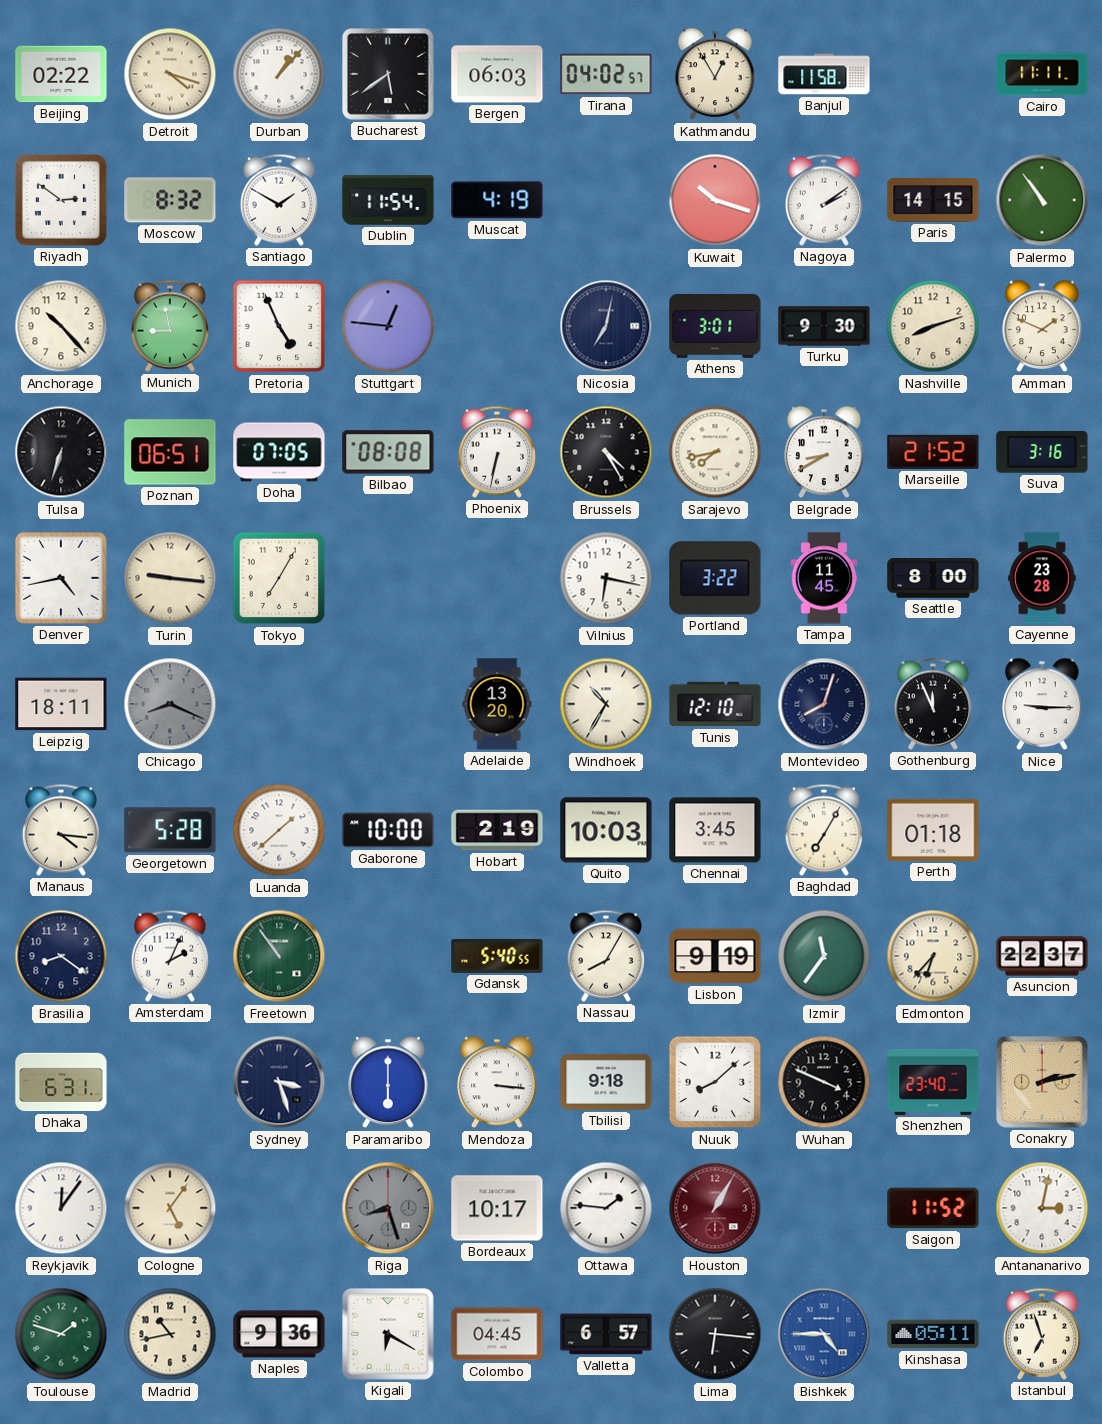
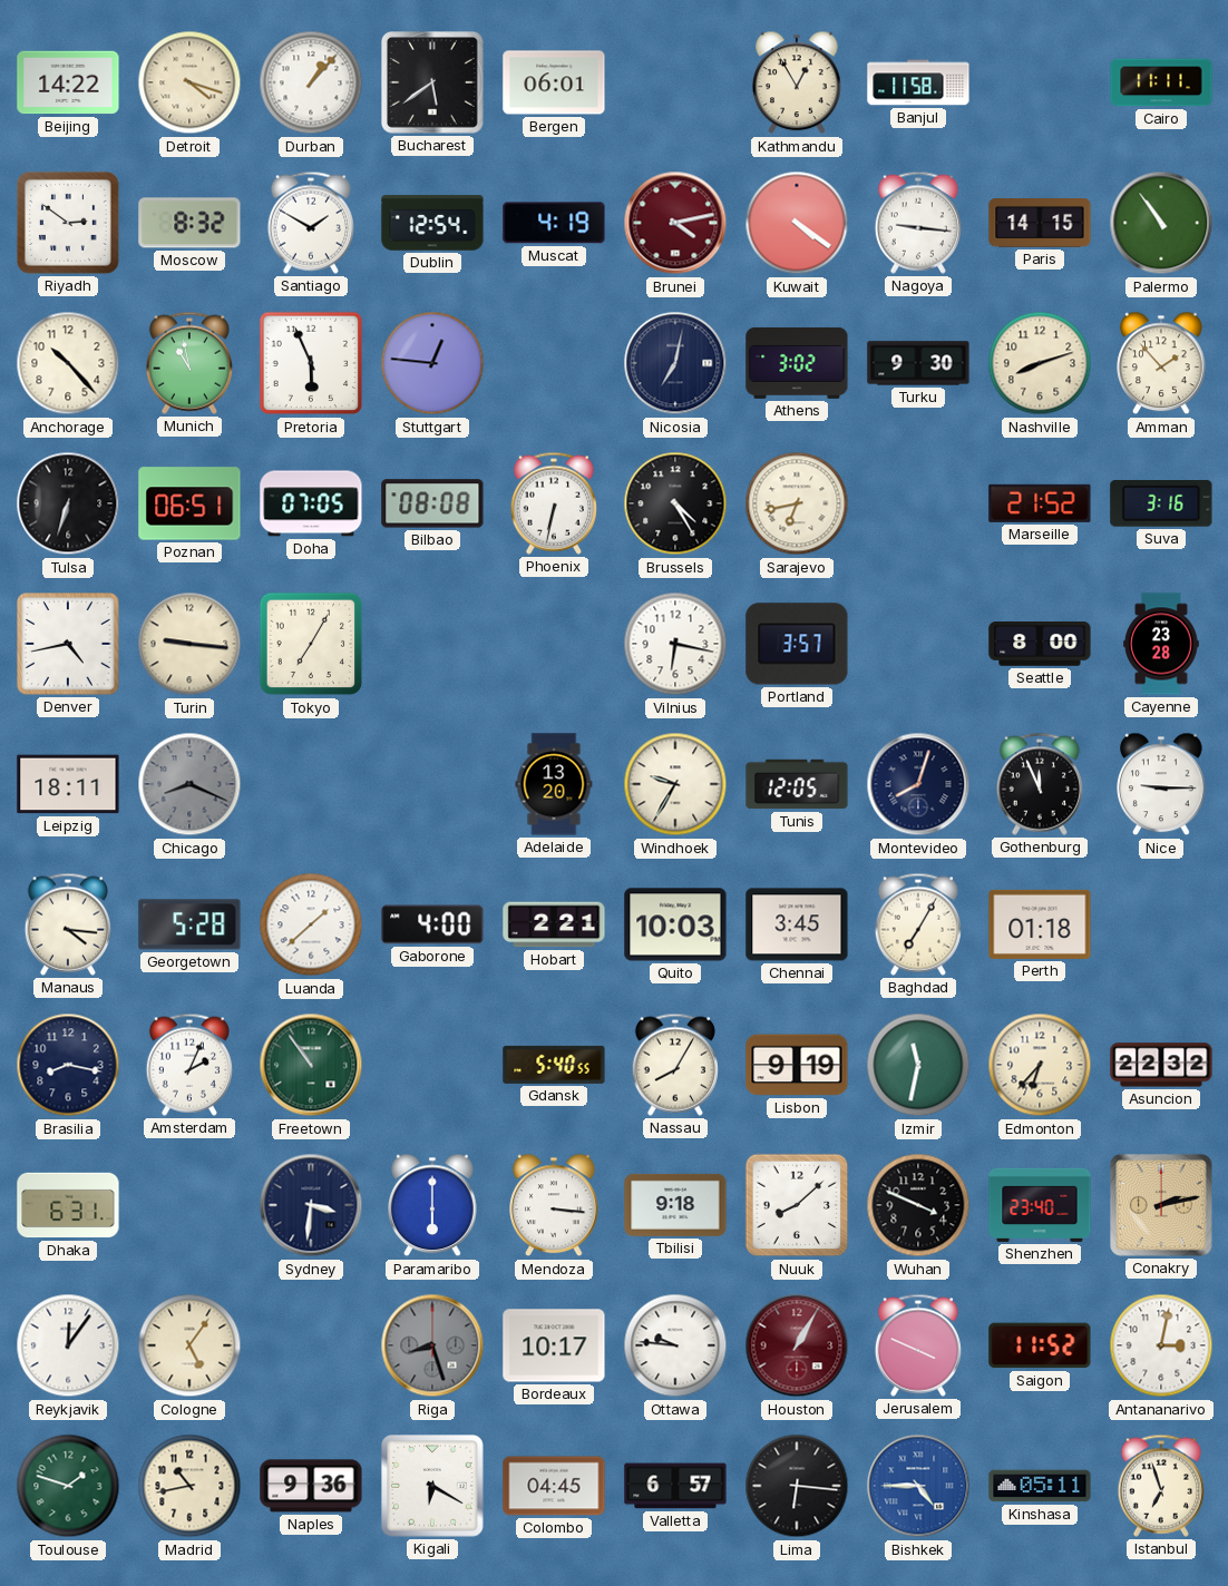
Beijing: 02:22 -> 14:22 (68, 82)
Bergen: 06:03 -> 06:01 (554, 82)
Tirana: 04:02 -> none (606, 74)
Dublin: 11:54 -> 12:54 (432, 223)
Brunei: none -> 4:13 (675, 223)
Kuwait: 10:18 -> 4:21 (797, 223)
Nagoya: 2:09 -> 9:16 (918, 223)
Munich: 8:58 -> 10:58 (189, 363)
Pretoria: 4:56 -> 5:56 (311, 363)
Athens: 3:01 -> 3:02 (797, 363)
Amman: 1:49 -> 1:53 (1161, 363)
Sarajevo: 7:43 -> 6:43 (797, 503)
Belgrade: 8:40 -> none (824, 452)
Portland: 3:22 -> 3:57 (797, 644)
Tampa: 11:45 -> none (824, 578)
Windhoek: 10:35 -> 9:35 (675, 784)
Tunis: 12:10 -> 12:05 (797, 784)
Gaborone: 10:00 -> 4:00 (432, 924)
Hobart: 2:19 -> 2:21 (554, 924)
Brasilia: 8:21 -> 8:17 (68, 1065)
Izmir: 11:36 -> 11:32 (918, 1065)
Asuncion: 22:37 -> 22:32 (1161, 1065)
Sydney: 3:27 -> 3:31 (311, 1205)
Ottawa: 1:46 -> 9:46 (675, 1345)
Jerusalem: none -> 3:49 (918, 1345)
